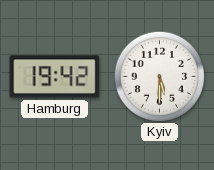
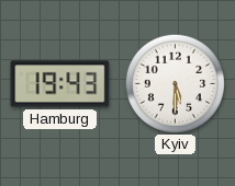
Hamburg: 19:42 -> 19:43 (60, 84)
